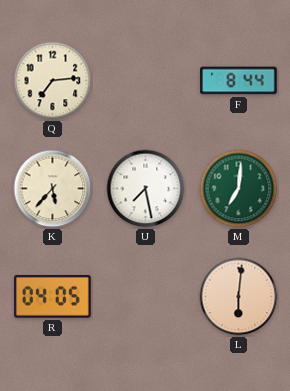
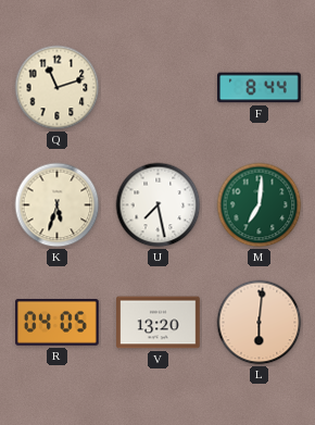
Q: 7:14 -> 11:12 (58, 88)
K: 5:37 -> 5:33 (58, 205)
V: none -> 13:20 (159, 323)
